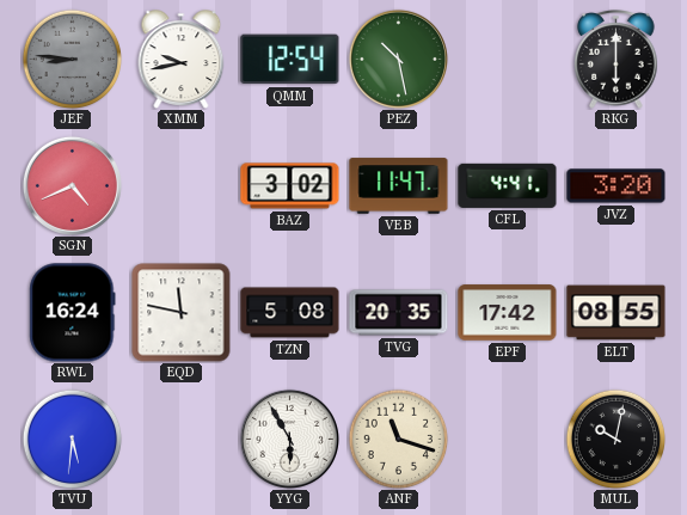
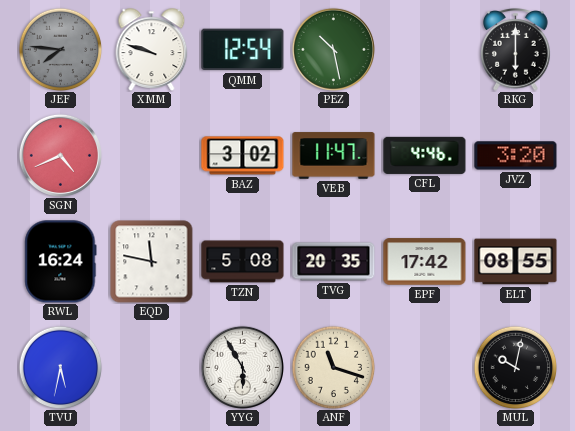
JEF: 8:46 -> 7:46 (60, 49)
XMM: 9:43 -> 9:48 (152, 50)
CFL: 4:41 -> 4:46 (425, 155)
TVU: 5:31 -> 5:32 (60, 367)
